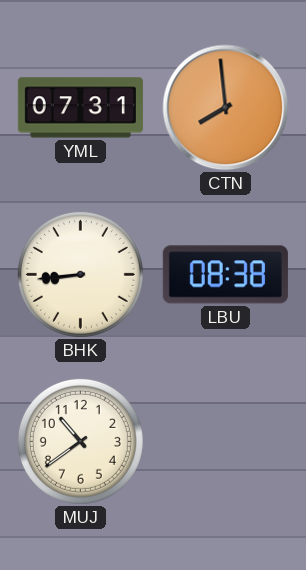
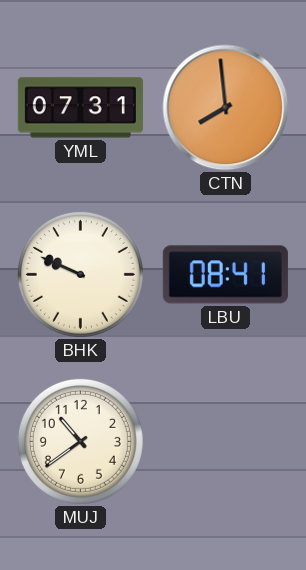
BHK: 8:44 -> 9:49 (80, 274)
LBU: 08:38 -> 08:41 (225, 275)
